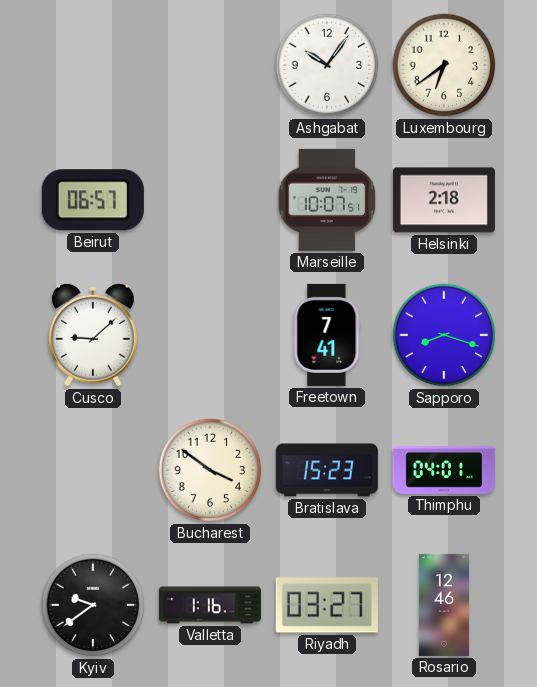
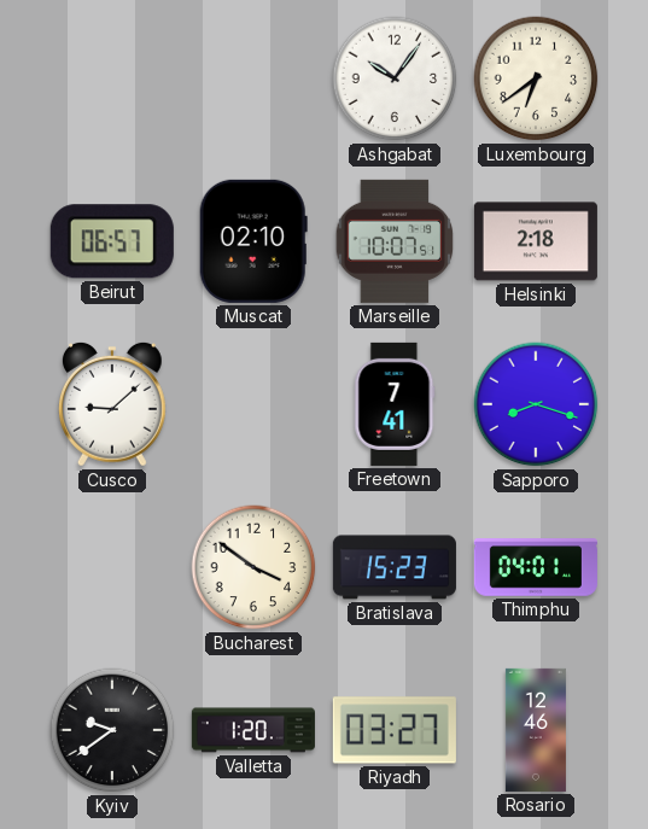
Muscat: none -> 02:10 (253, 241)
Valletta: 1:16 -> 1:20 (253, 730)
